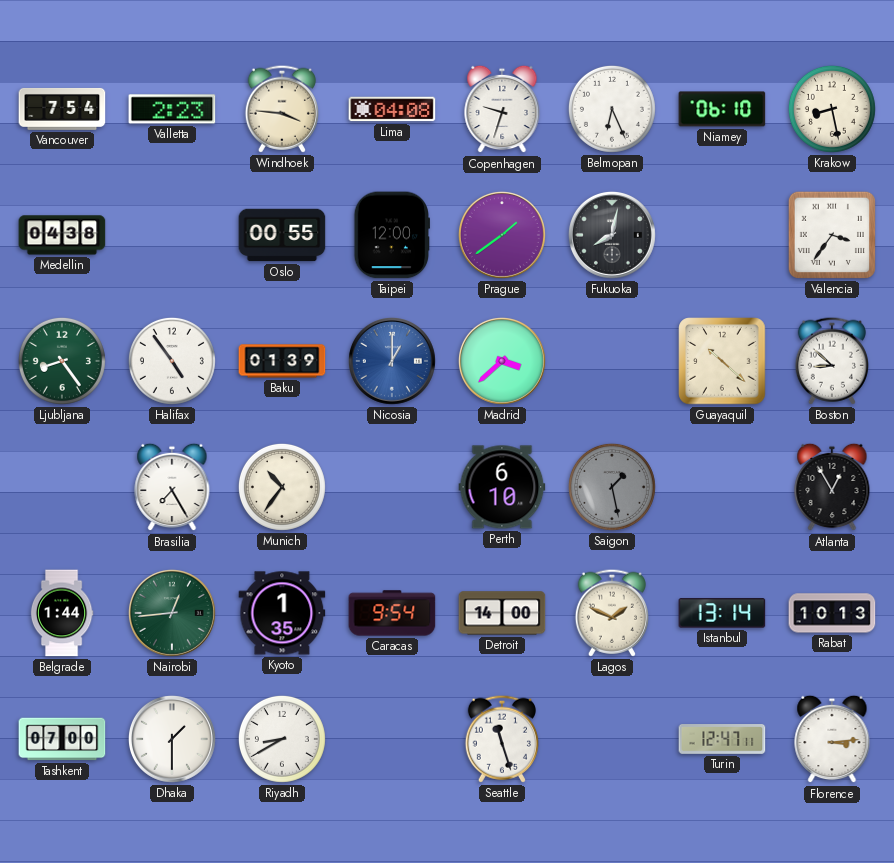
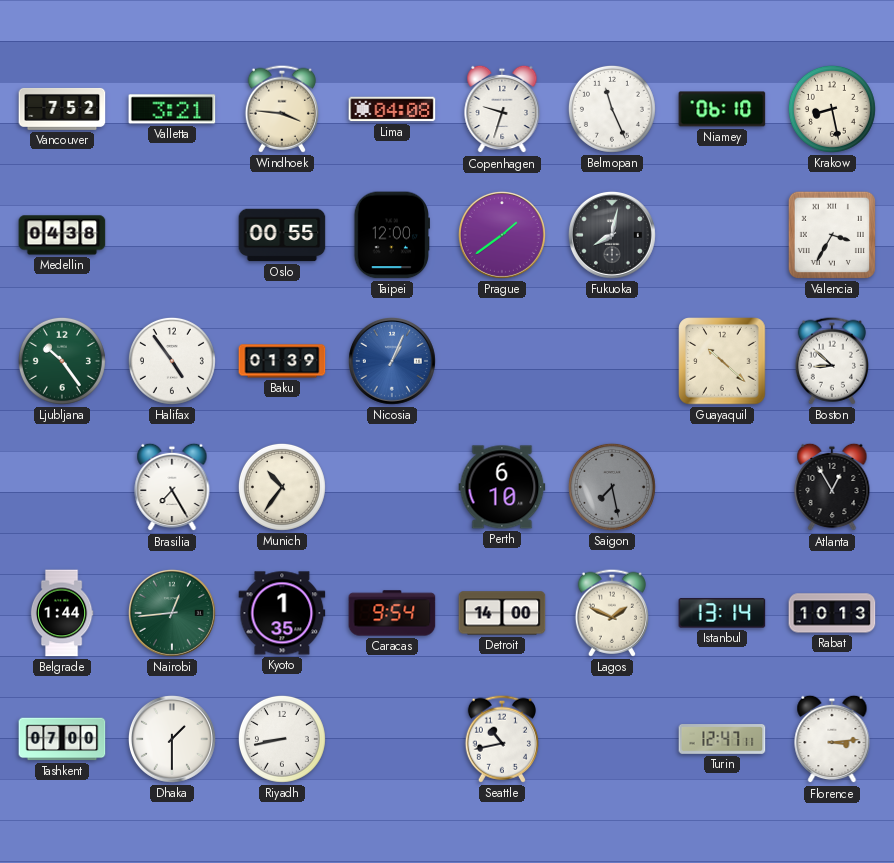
Vancouver: 7:54 -> 7:52 (62, 109)
Valletta: 2:23 -> 3:21 (172, 109)
Belmopan: 6:26 -> 11:26 (612, 109)
Valencia: 3:36 -> 3:35 (832, 235)
Ljubljana: 8:24 -> 10:24 (62, 361)
Nicosia: 1:00 -> 1:04 (392, 361)
Madrid: 3:38 -> none (502, 361)
Saigon: 1:28 -> 7:28 (612, 487)
Riyadh: 8:40 -> 8:43 (282, 739)
Seattle: 11:27 -> 10:43 (502, 739)
